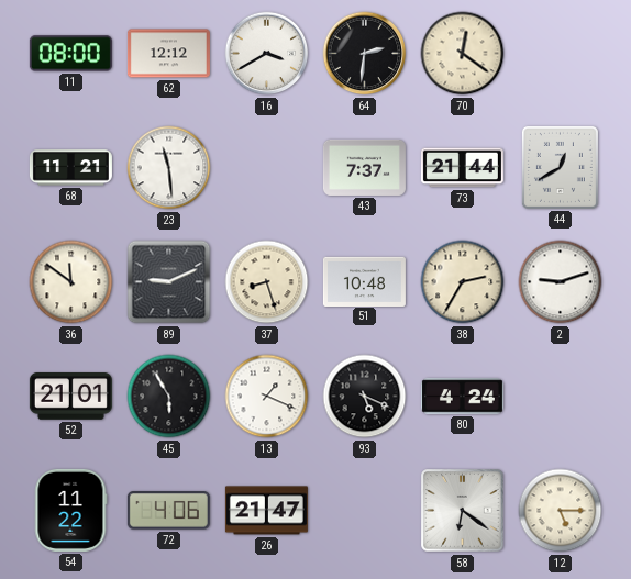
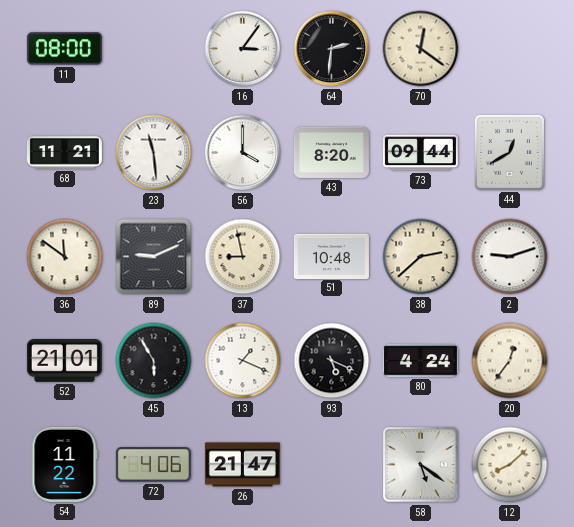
62: 12:12 -> none (168, 54)
16: 3:40 -> 3:06 (243, 49)
56: none -> 4:00 (243, 153)
43: 7:37 -> 8:20 (331, 152)
73: 21:44 -> 09:44 (420, 153)
37: 8:27 -> 8:58 (243, 257)
38: 2:35 -> 2:38 (421, 257)
20: none -> 12:36 (510, 361)
58: 6:21 -> 5:21 (421, 465)
12: 5:15 -> 8:08 (510, 465)
